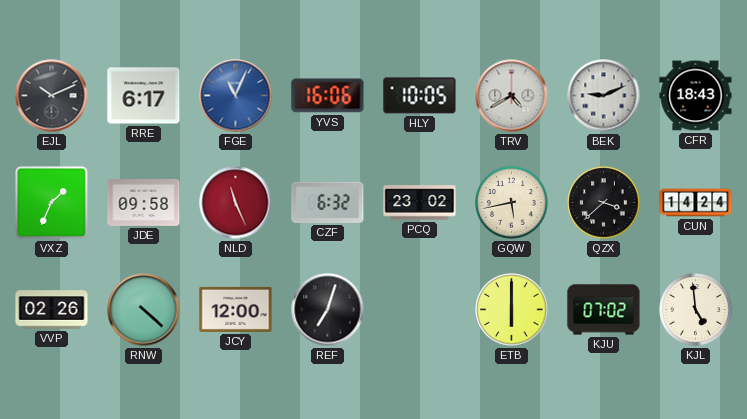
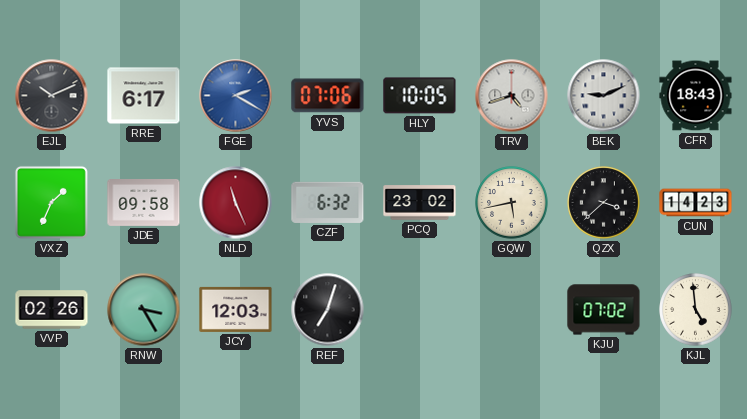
FGE: 11:04 -> 2:20 (236, 96)
YVS: 16:06 -> 07:06 (328, 96)
TRV: 4:40 -> 4:42 (512, 96)
CUN: 14:24 -> 14:23 (696, 203)
RNW: 4:22 -> 3:25 (144, 310)
JCY: 12:00 -> 12:03 (236, 309)
ETB: 6:00 -> none (512, 310)
